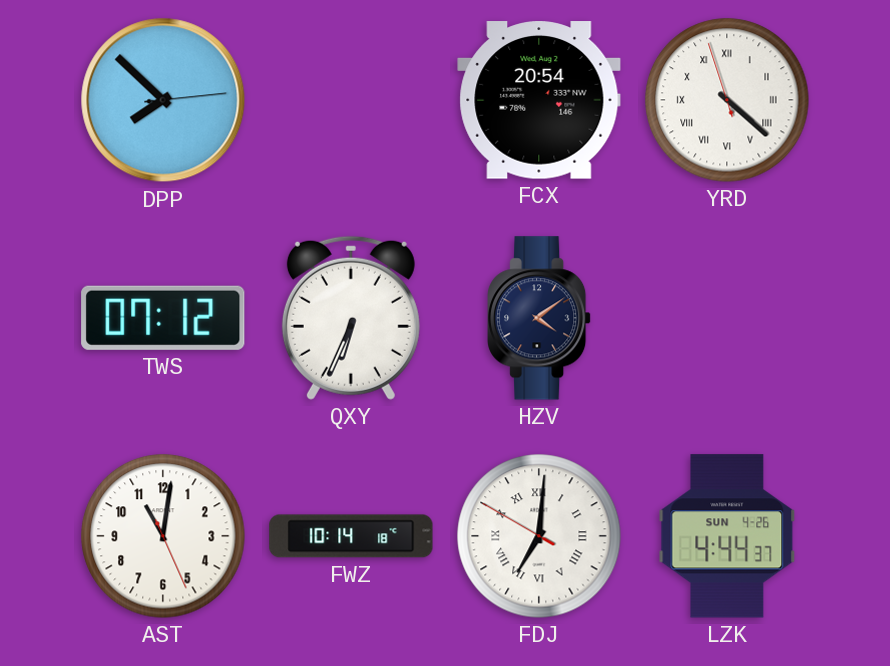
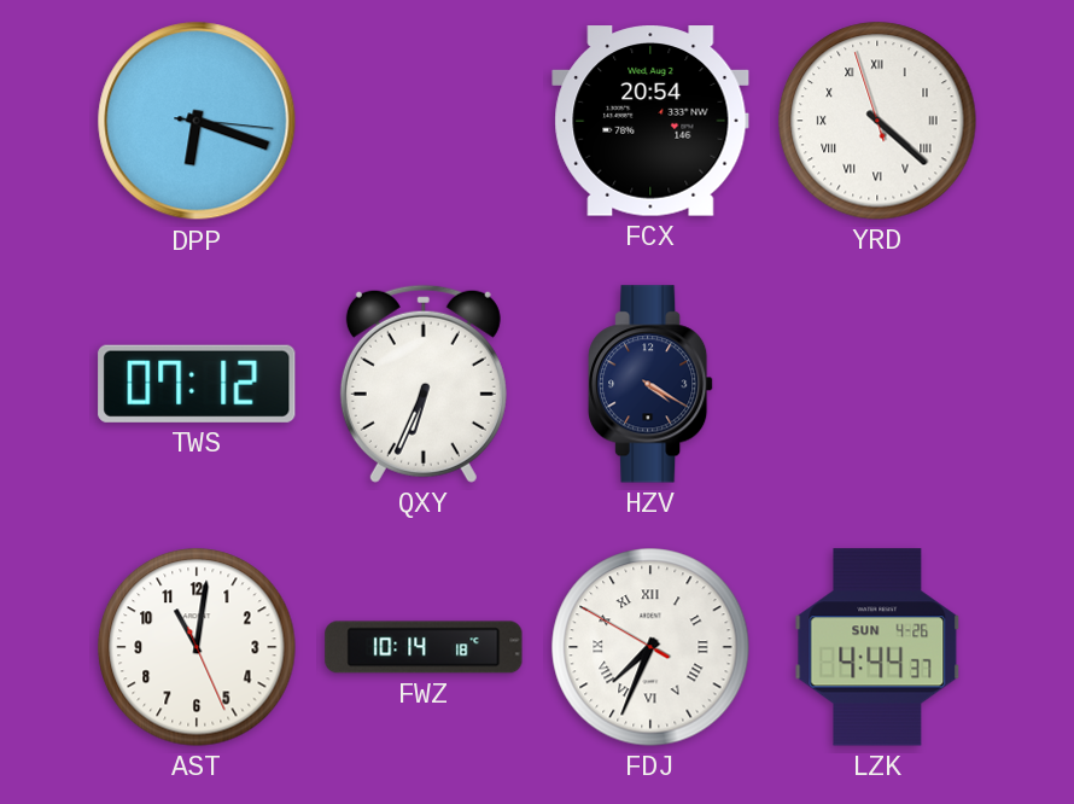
DPP: 7:52 -> 6:18 (197, 121)
HZV: 4:09 -> 4:20 (652, 384)
FDJ: 7:00 -> 7:33 (650, 647)
